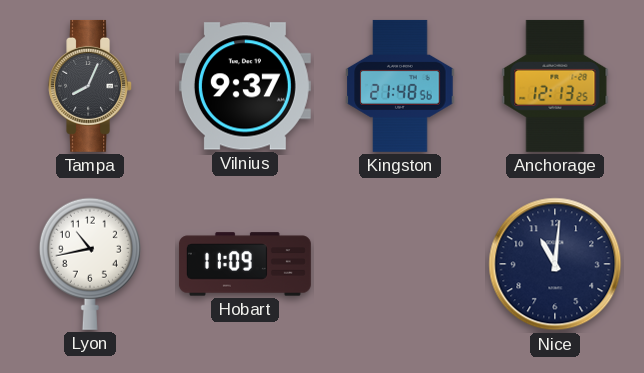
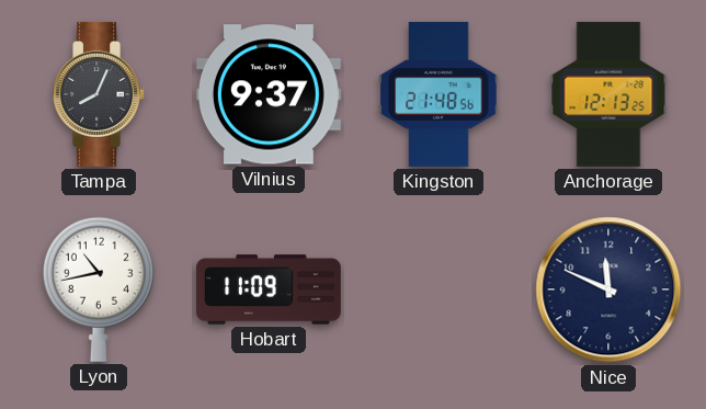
Nice: 11:01 -> 11:49 (608, 289)
